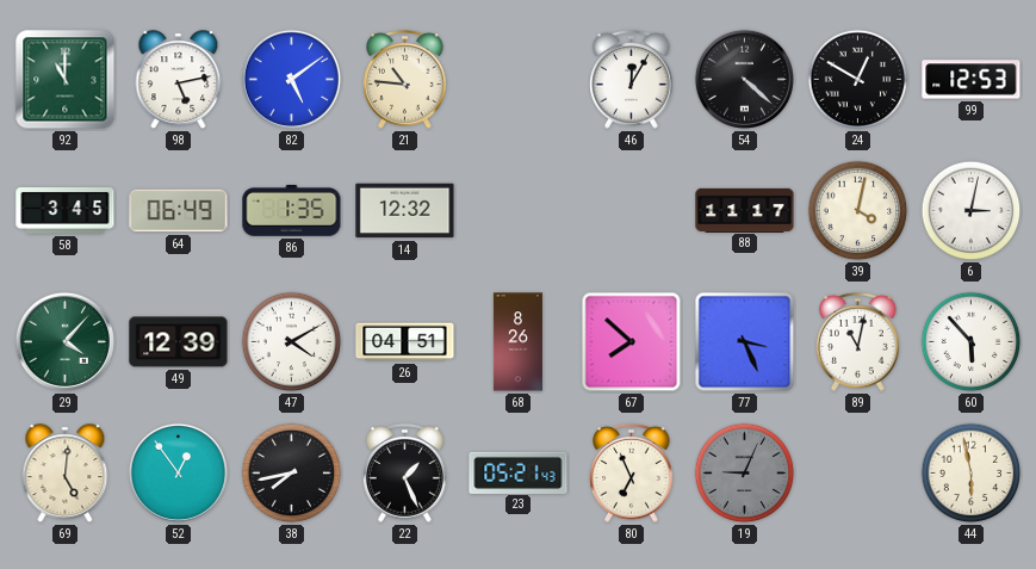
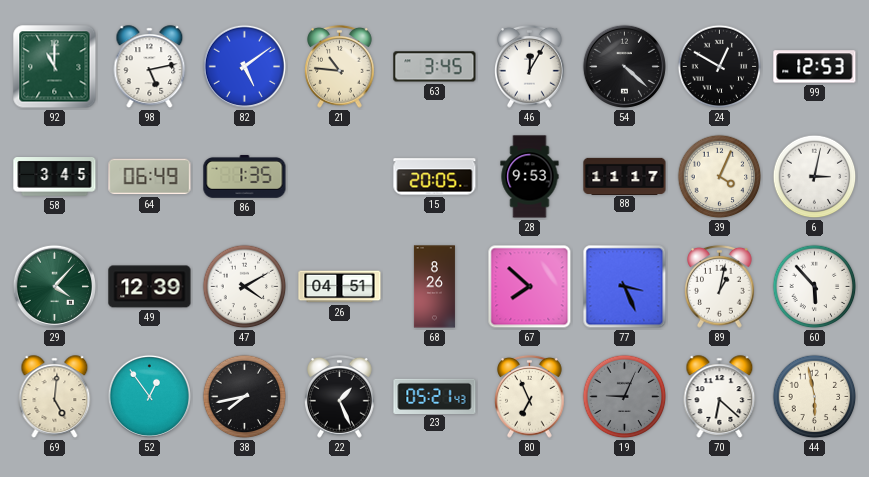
63: none -> 3:45 (435, 67)
14: 12:32 -> none (405, 211)
15: none -> 20:05 (435, 177)
28: none -> 9:53 (530, 177)
39: 4:02 -> 4:04 (720, 177)
89: 11:02 -> 1:02 (720, 286)
70: none -> 6:22 (720, 397)
